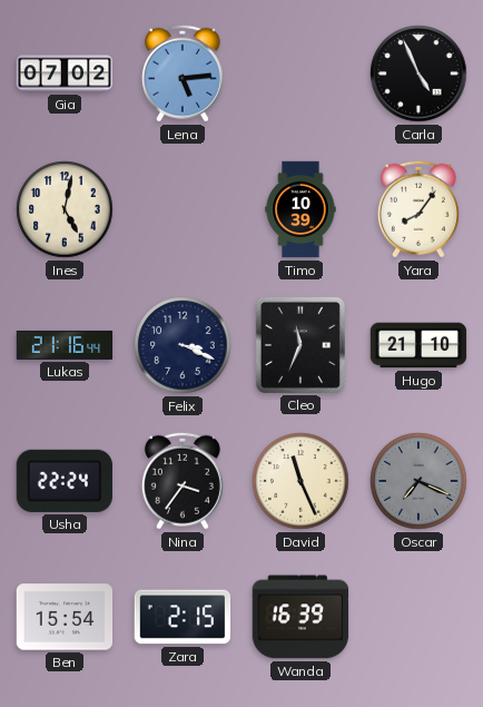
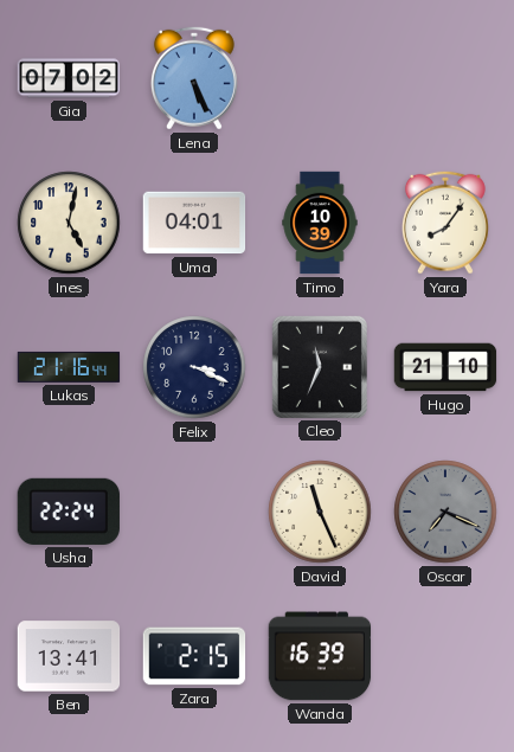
Lena: 5:14 -> 5:26 (194, 78)
Carla: 4:56 -> none (418, 73)
Uma: none -> 04:01 (194, 223)
Nina: 3:36 -> none (183, 481)
Ben: 15:54 -> 13:41 (69, 656)
